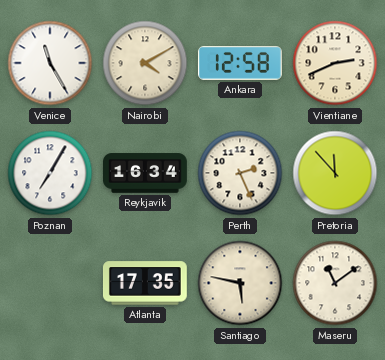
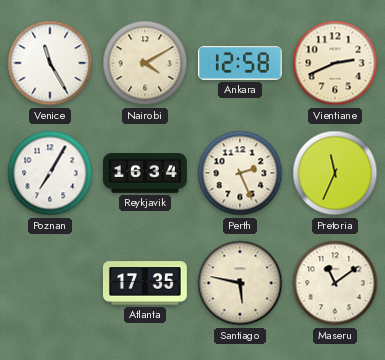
Pretoria: 11:53 -> 11:34 (335, 173)
